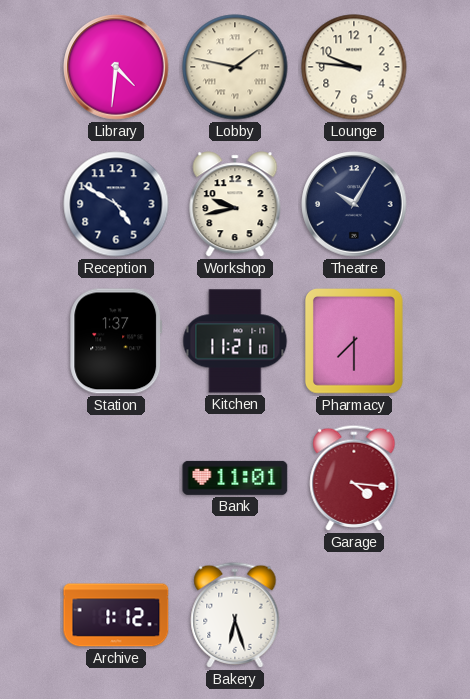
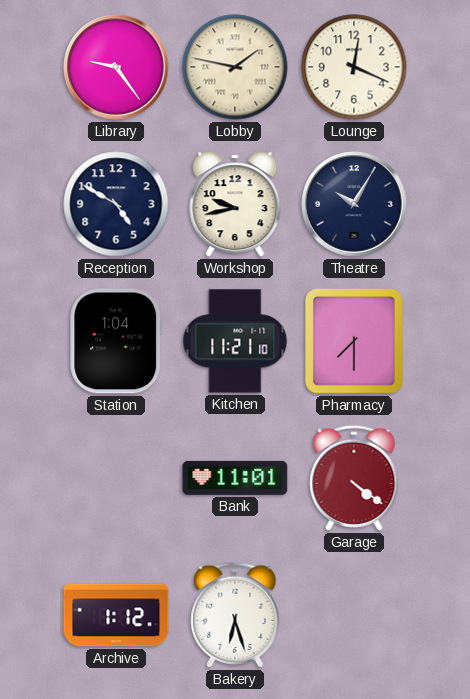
Library: 4:31 -> 9:24 (116, 67)
Lounge: 9:46 -> 12:19 (354, 67)
Station: 1:37 -> 1:04 (116, 341)
Garage: 4:16 -> 4:21 (354, 478)
